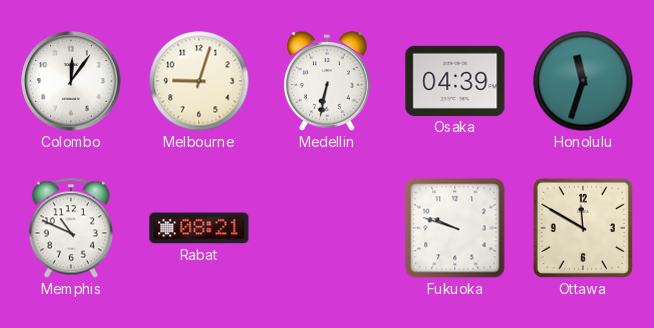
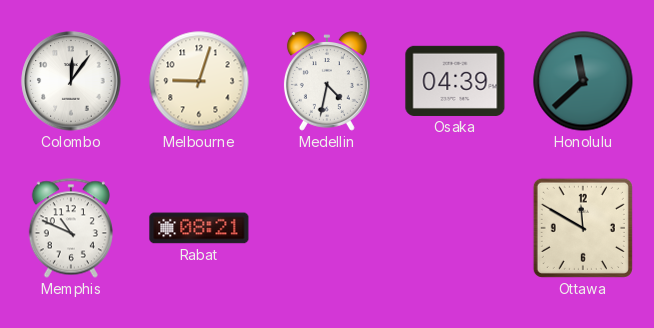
Medellin: 6:32 -> 4:32 (327, 81)
Honolulu: 11:33 -> 11:38 (583, 81)
Fukuoka: 9:48 -> none (455, 228)
